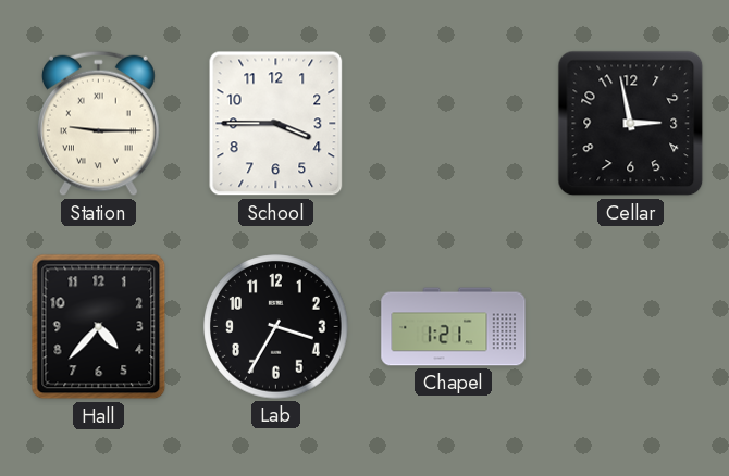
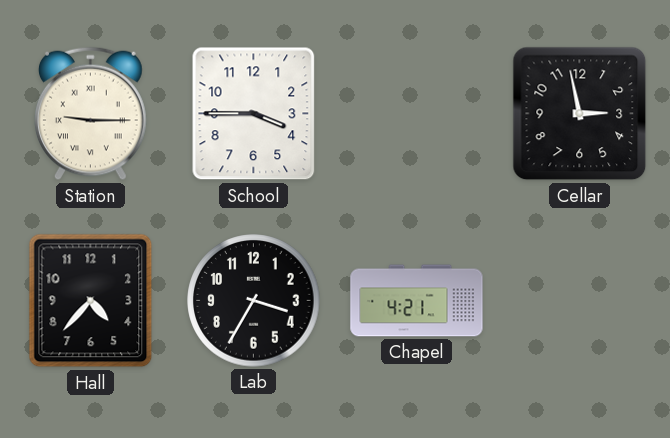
Chapel: 1:21 -> 4:21 (417, 301)
